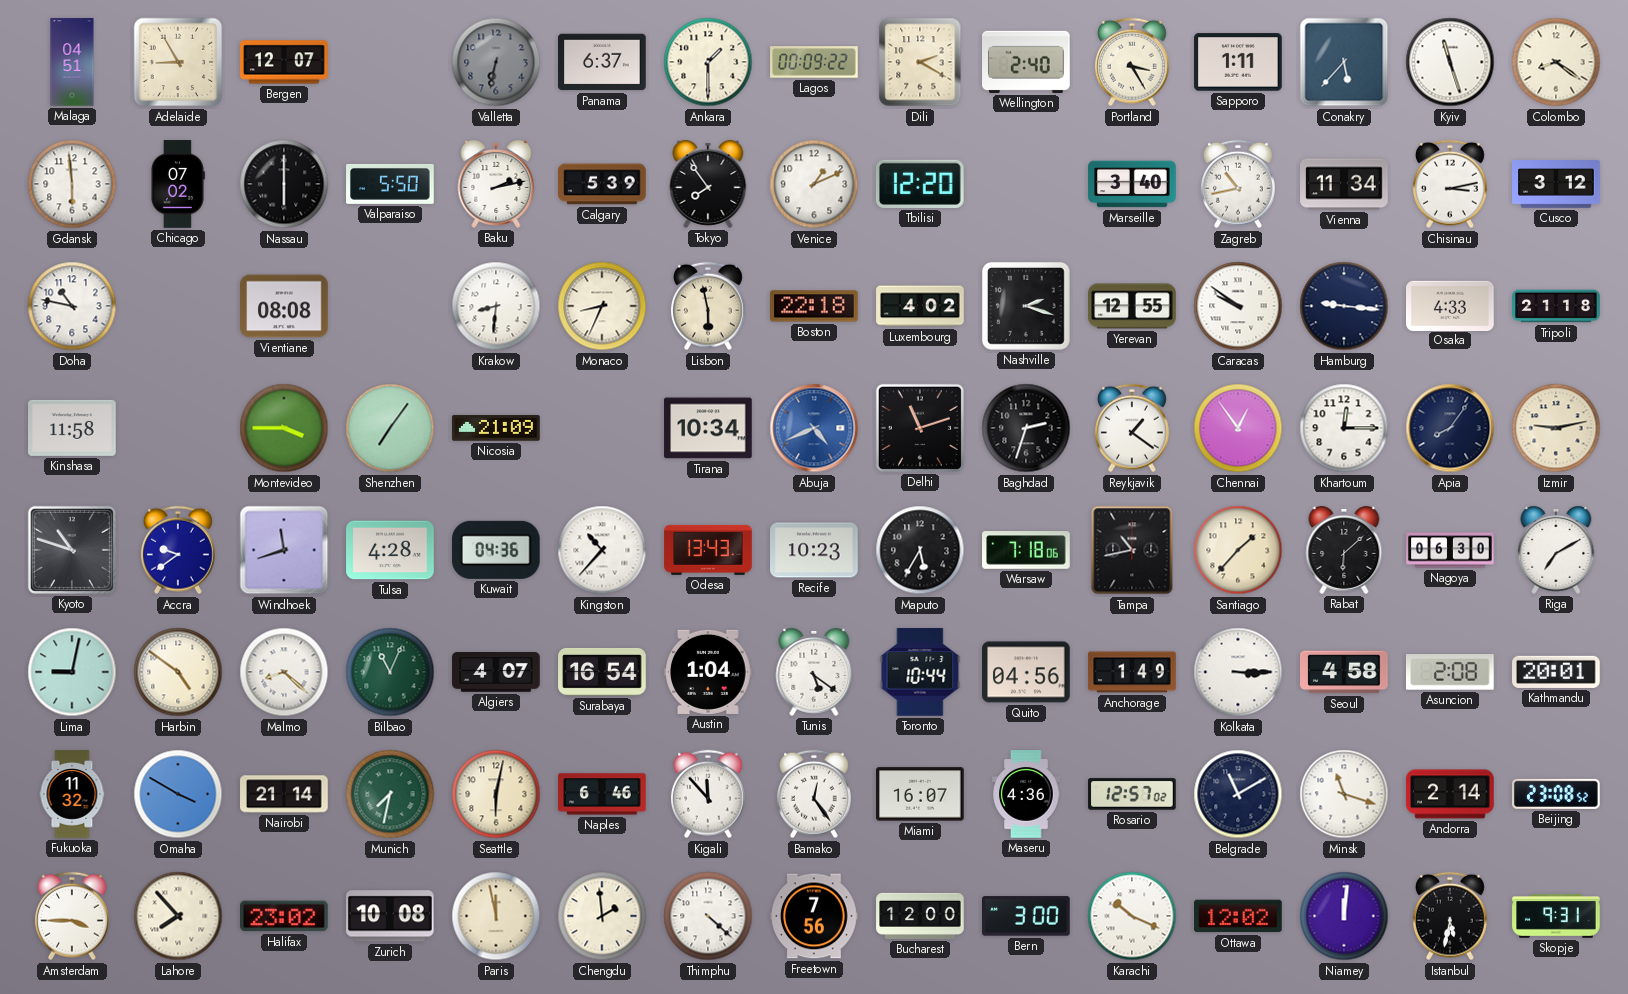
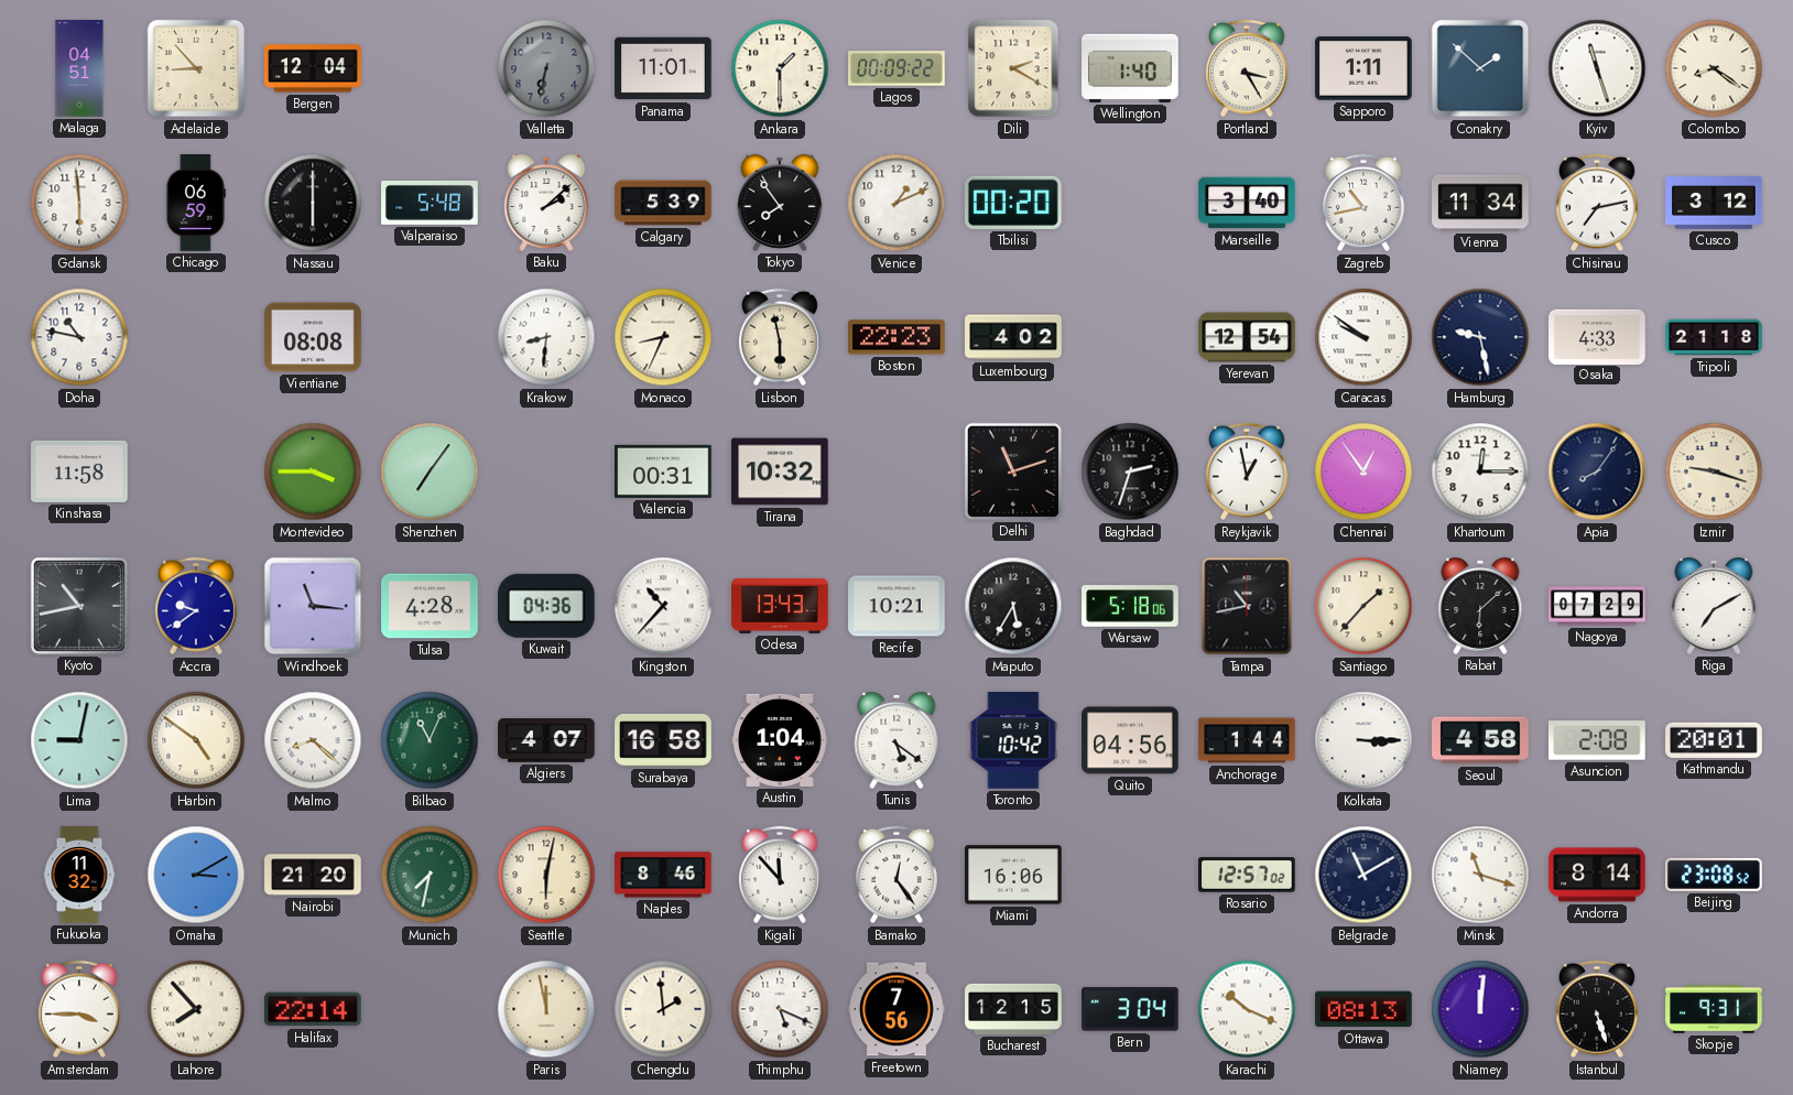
Adelaide: 8:55 -> 8:53 (196, 68)
Bergen: 12:07 -> 12:04 (313, 68)
Panama: 6:37 -> 11:01 (663, 68)
Wellington: 2:40 -> 1:40 (1130, 68)
Conakry: 5:37 -> 1:52 (1480, 68)
Chicago: 07:02 -> 06:59 (195, 203)
Valparaiso: 5:50 -> 5:48 (430, 203)
Baku: 2:13 -> 2:08 (546, 203)
Tbilisi: 12:20 -> 00:20 (1013, 203)
Chisinau: 3:13 -> 7:13 (1597, 203)
Boston: 22:18 -> 22:23 (896, 337)
Nashville: 2:18 -> none (1026, 306)
Yerevan: 12:55 -> 12:54 (1247, 337)
Hamburg: 9:16 -> 9:28 (1480, 337)
Nicosia: 21:09 -> none (496, 428)
Valencia: none -> 00:31 (663, 471)
Tirana: 10:34 -> 10:32 (780, 471)
Abuja: 4:41 -> none (814, 428)
Reykjavik: 1:21 -> 12:58 (1247, 471)
Izmir: 9:13 -> 9:18 (1714, 471)
Kyoto: 10:48 -> 10:43 (79, 606)
Windhoek: 11:42 -> 11:16 (313, 606)
Recife: 10:23 -> 10:21 (896, 606)
Warsaw: 7:18 -> 5:18 (1130, 606)
Nagoya: 06:30 -> 07:29 (1597, 606)
Surabaya: 16:54 -> 16:58 (663, 740)
Toronto: 10:44 -> 10:42 (1013, 740)
Anchorage: 1:49 -> 1:44 (1247, 740)
Omaha: 3:50 -> 3:10 (196, 875)
Nairobi: 21:14 -> 21:20 (313, 875)
Naples: 6:46 -> 8:46 (663, 875)
Miami: 16:07 -> 16:06 (1013, 875)
Maseru: 4:36 -> none (1026, 794)
Andorra: 2:14 -> 8:14 (1597, 875)
Halifax: 23:02 -> 22:14 (314, 1009)
Zurich: 10:08 -> none (391, 916)
Thimphu: 4:22 -> 5:19 (780, 1009)
Bucharest: 12:00 -> 12:15 (1013, 1009)
Bern: 3:00 -> 3:04 (1131, 1009)
Ottawa: 12:02 -> 08:13 (1363, 1009)
Istanbul: 5:32 -> 5:27 (1597, 1009)
